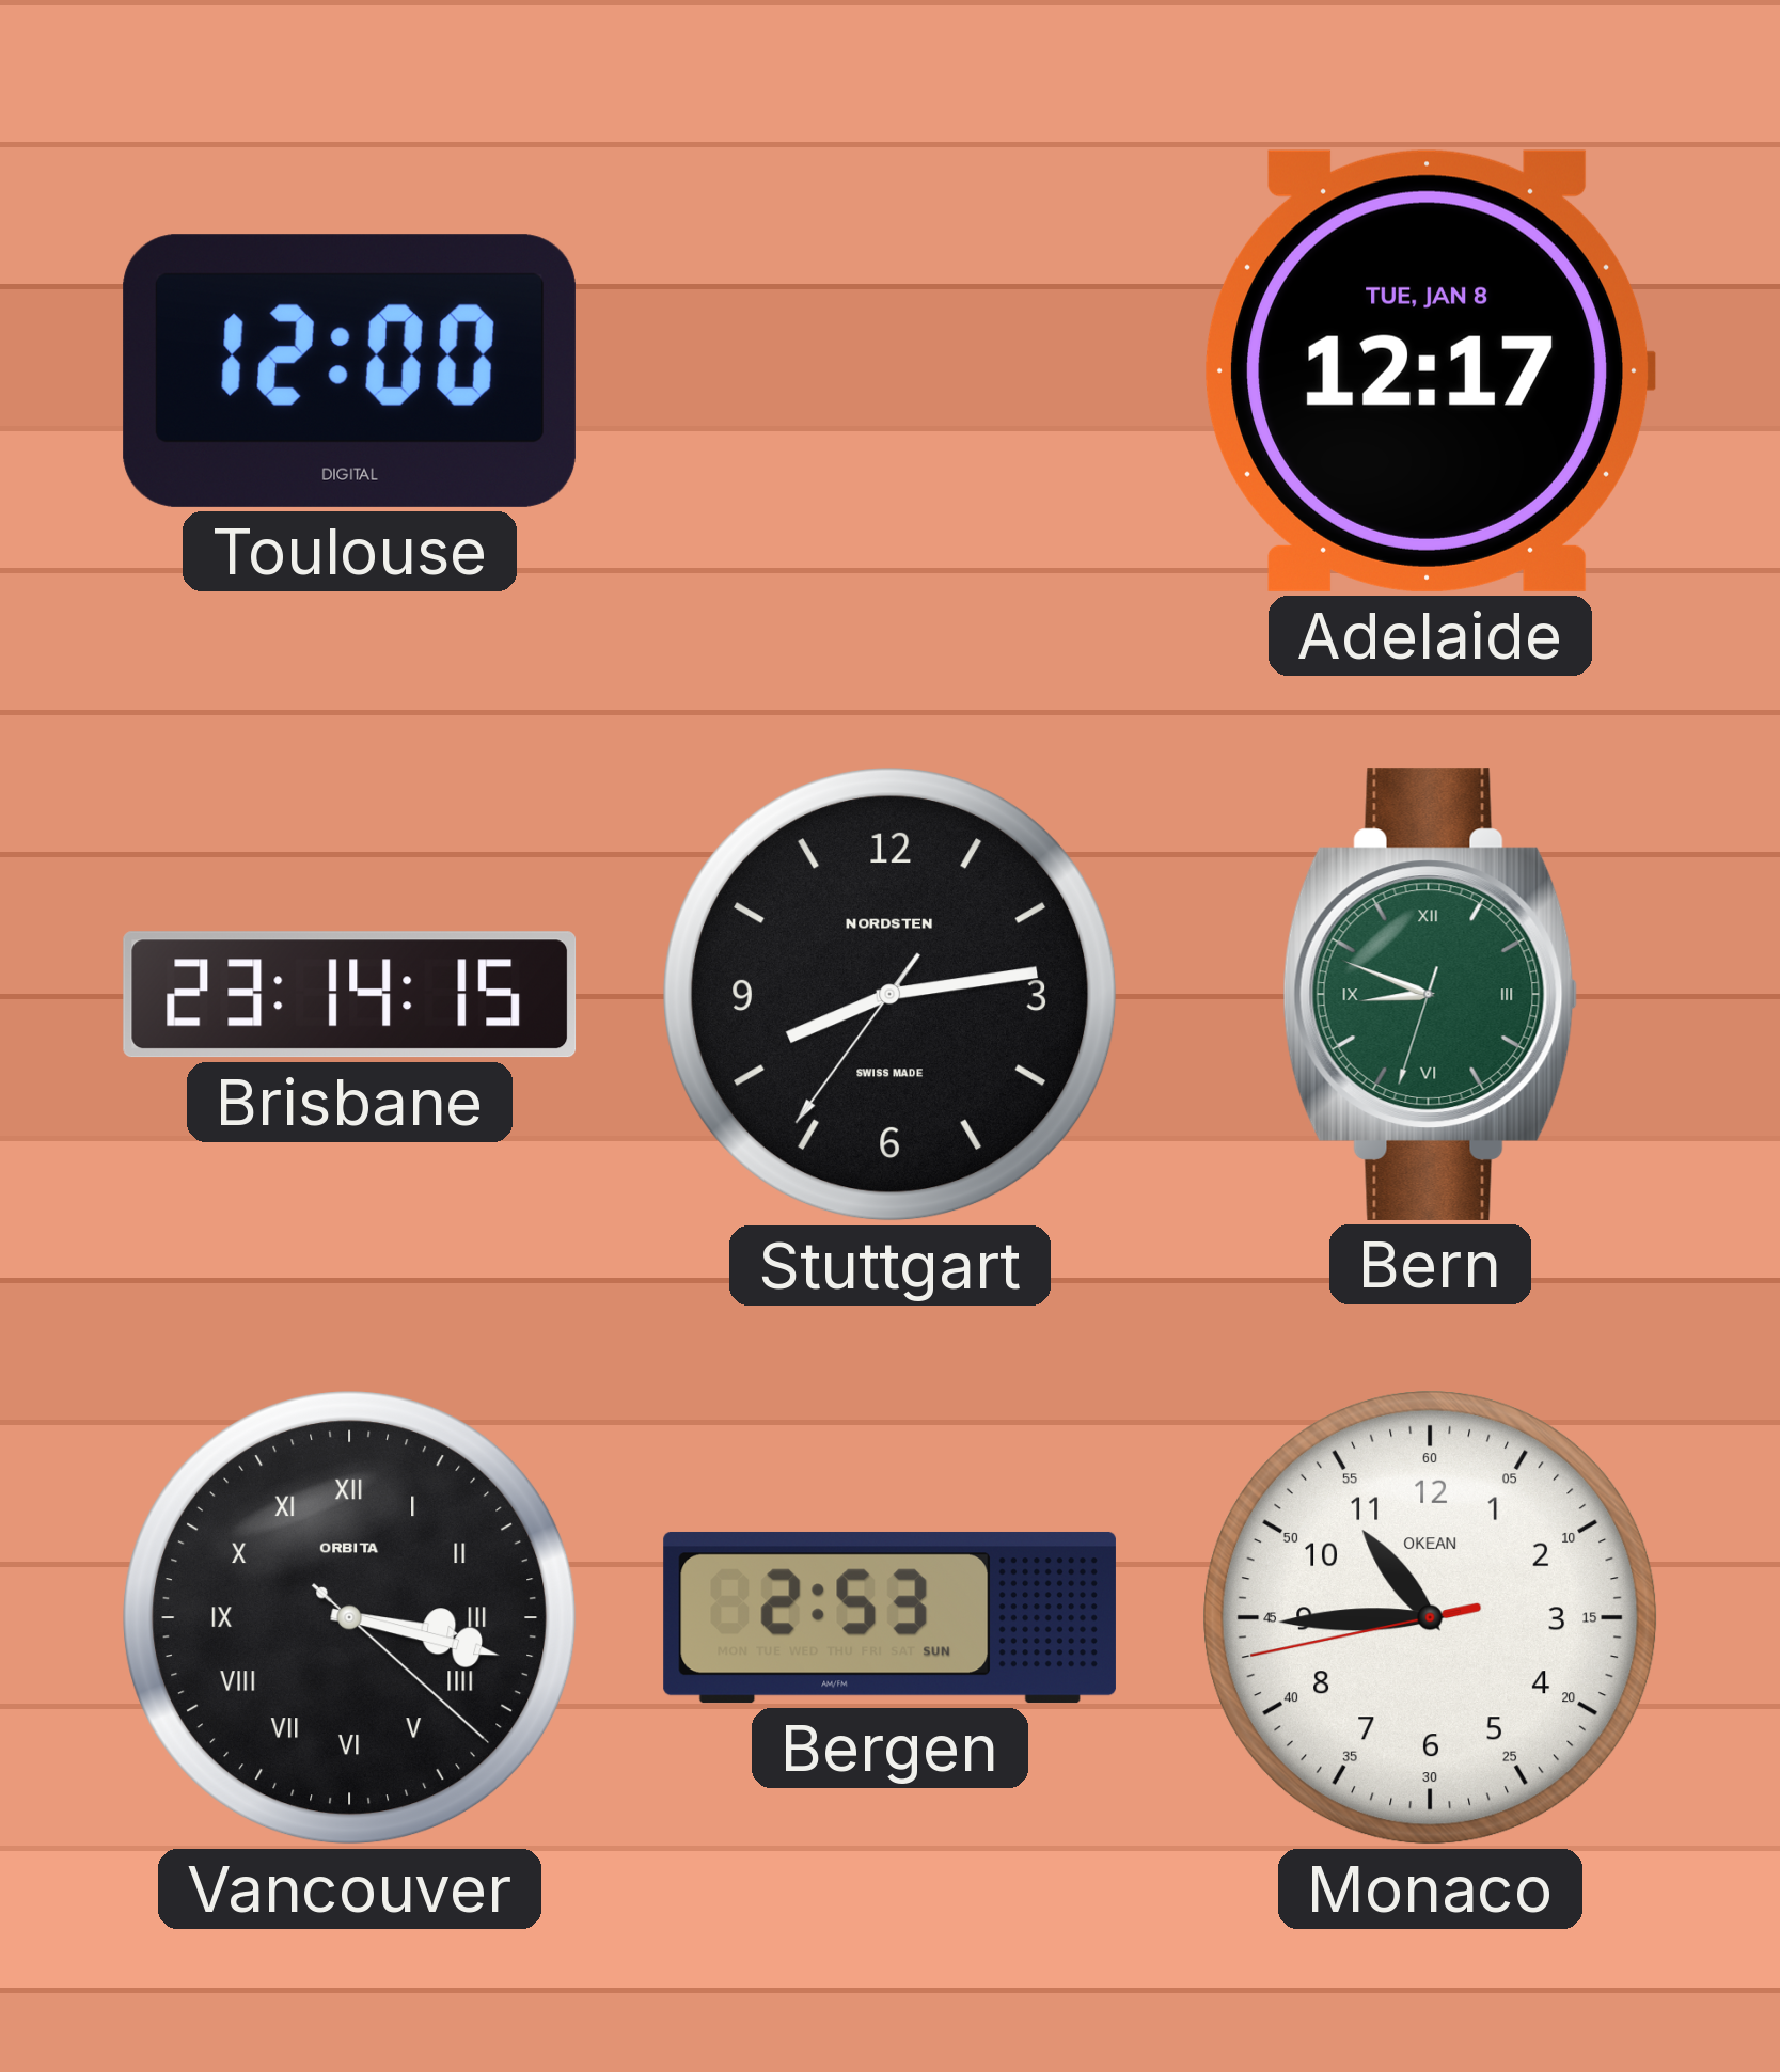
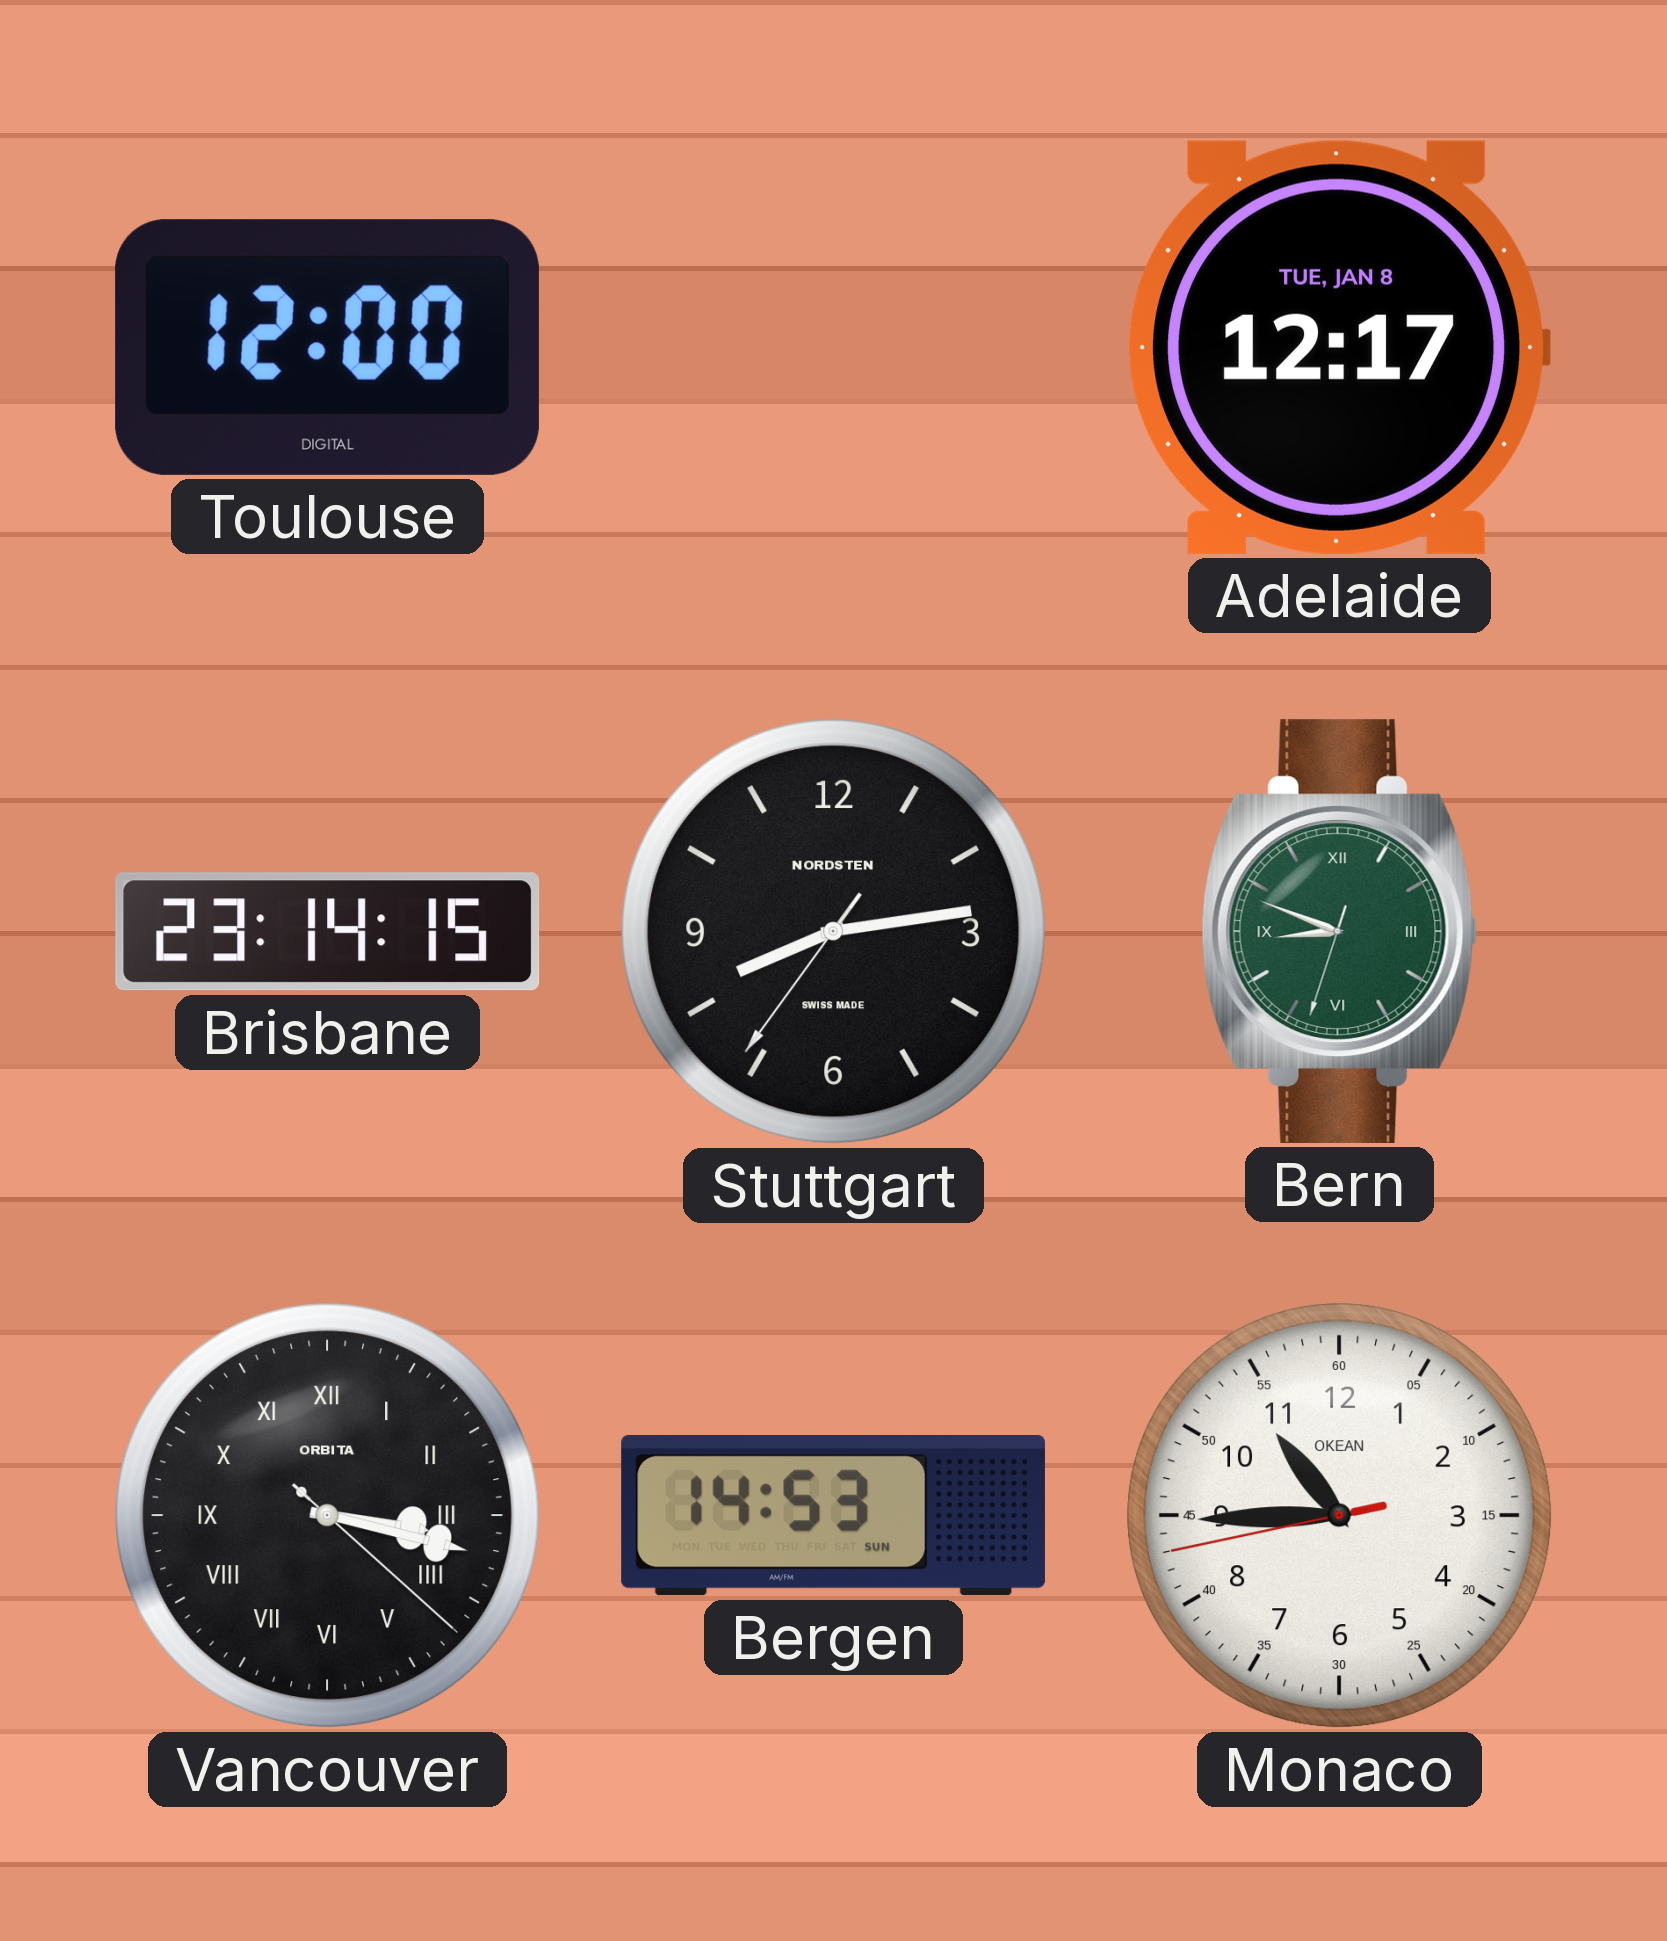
Bergen: 2:53 -> 14:53 (833, 1515)
